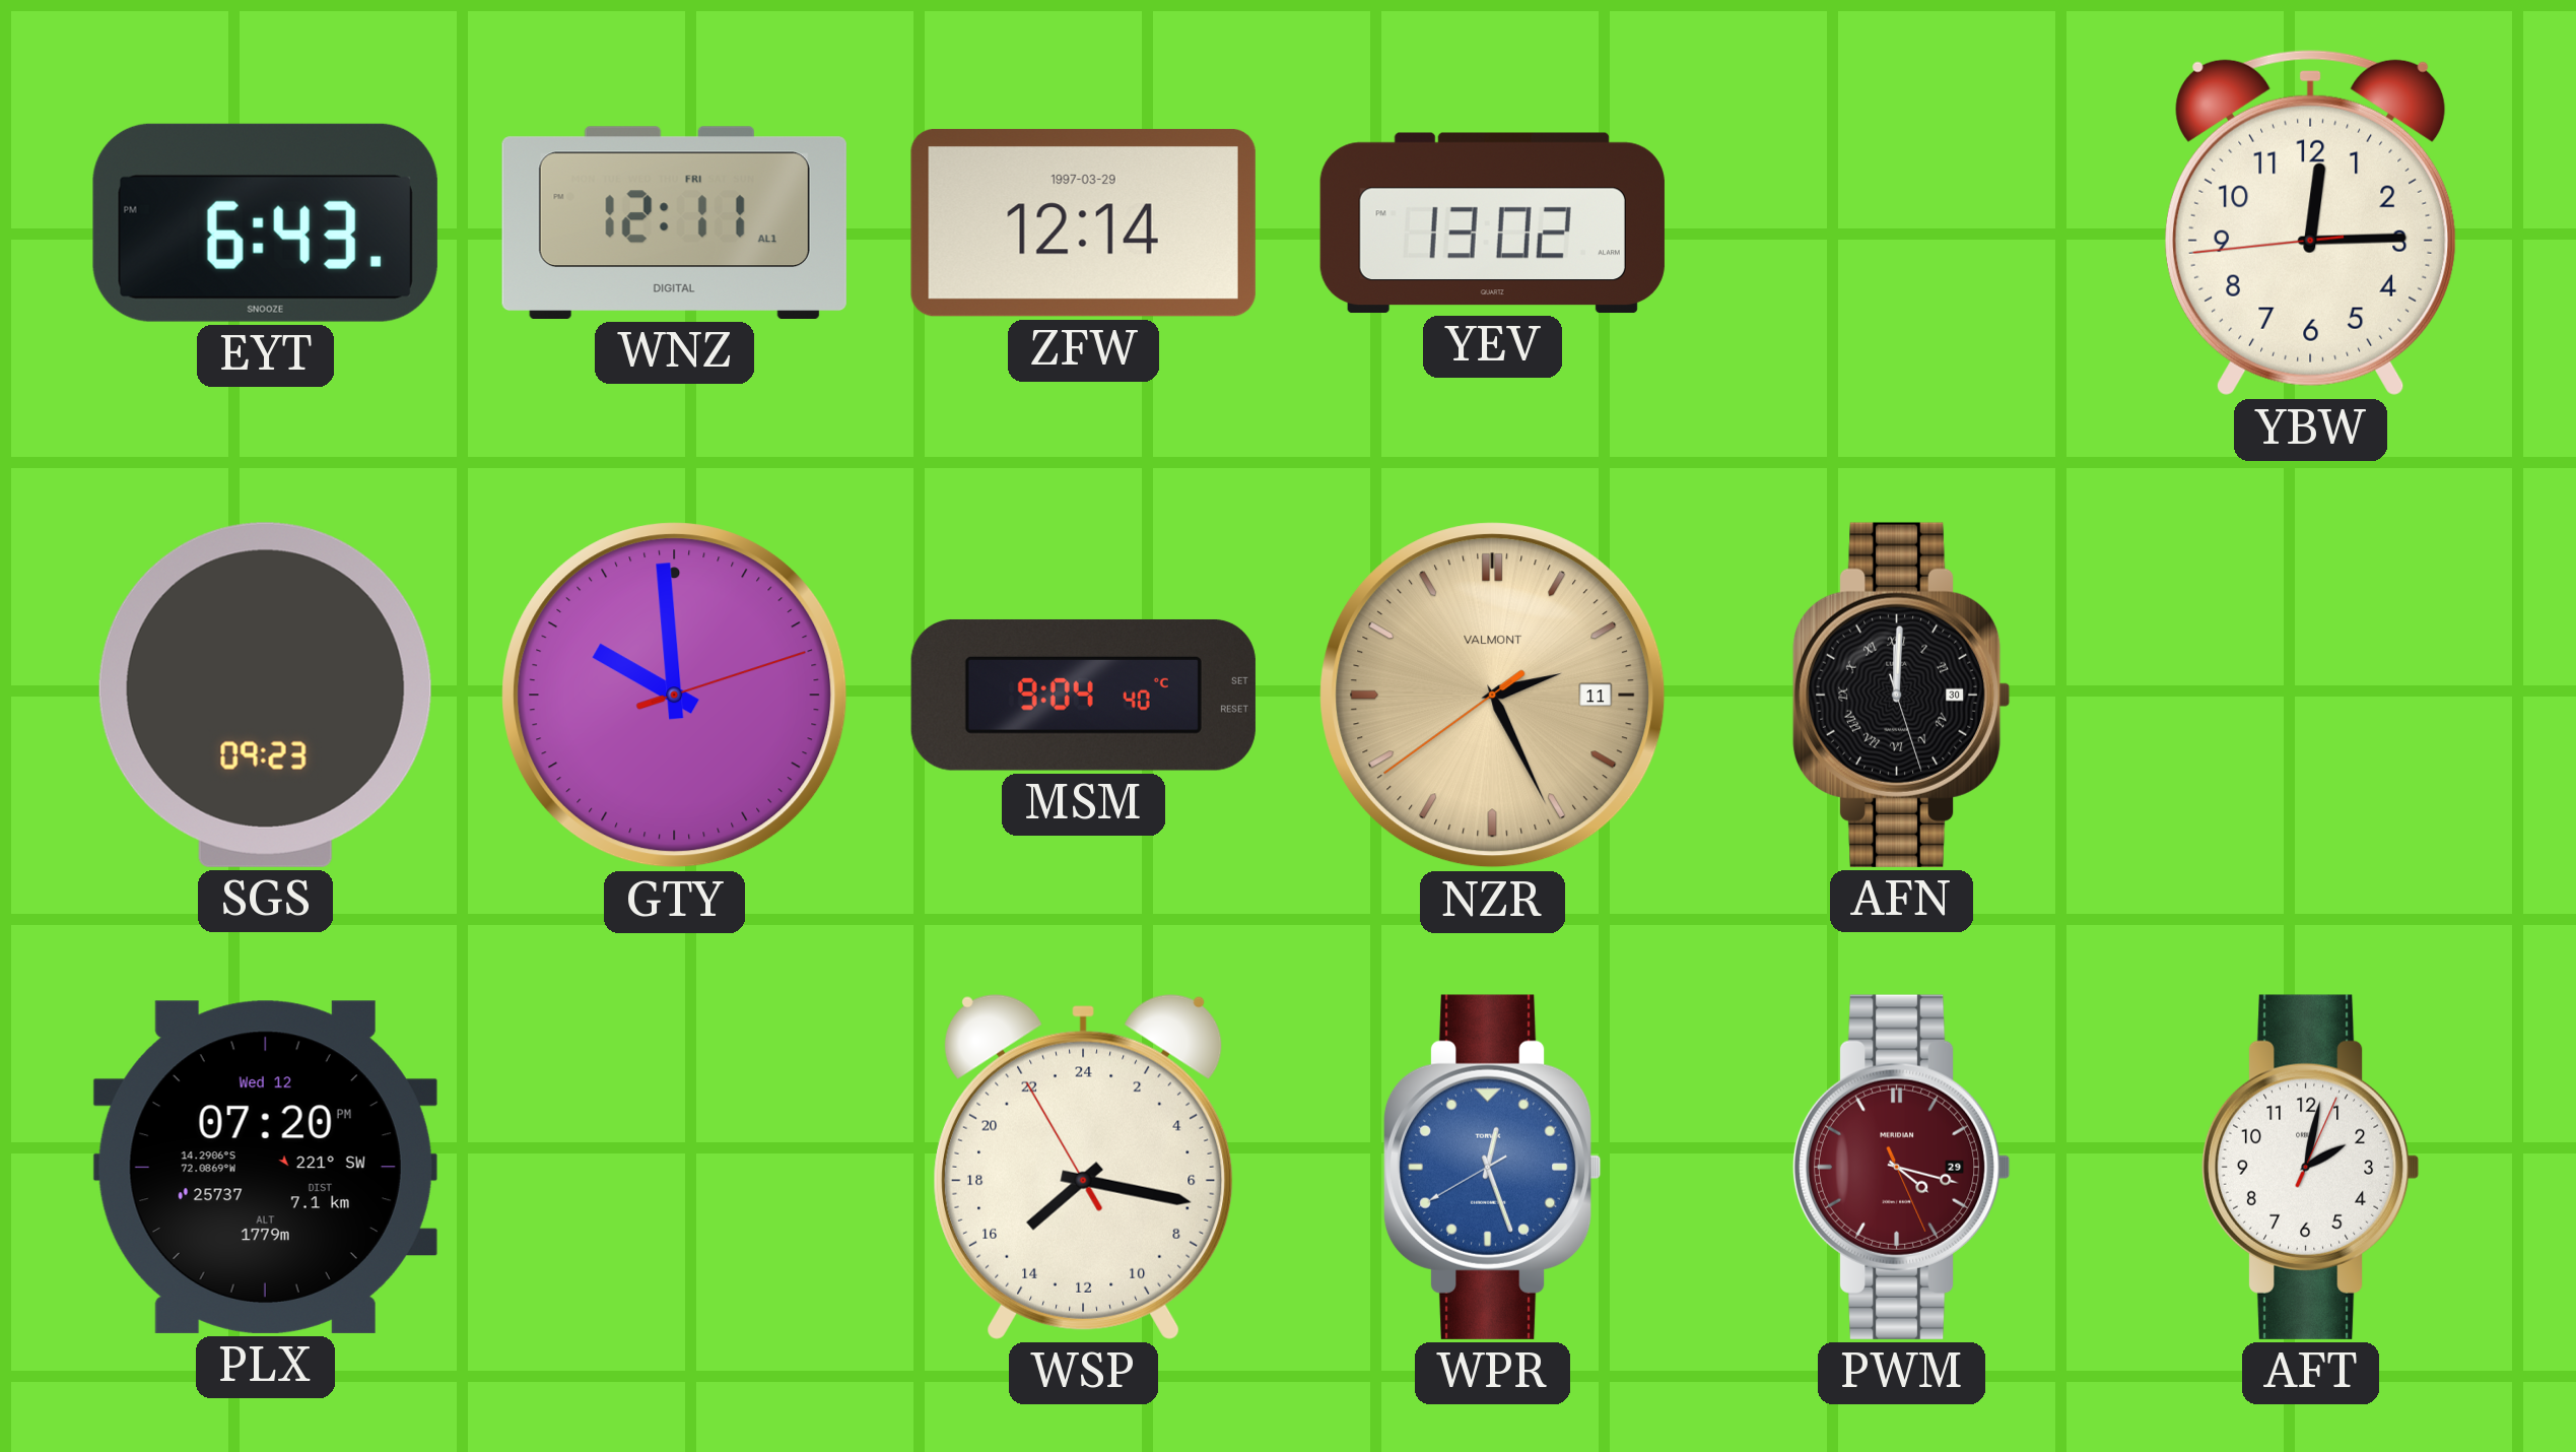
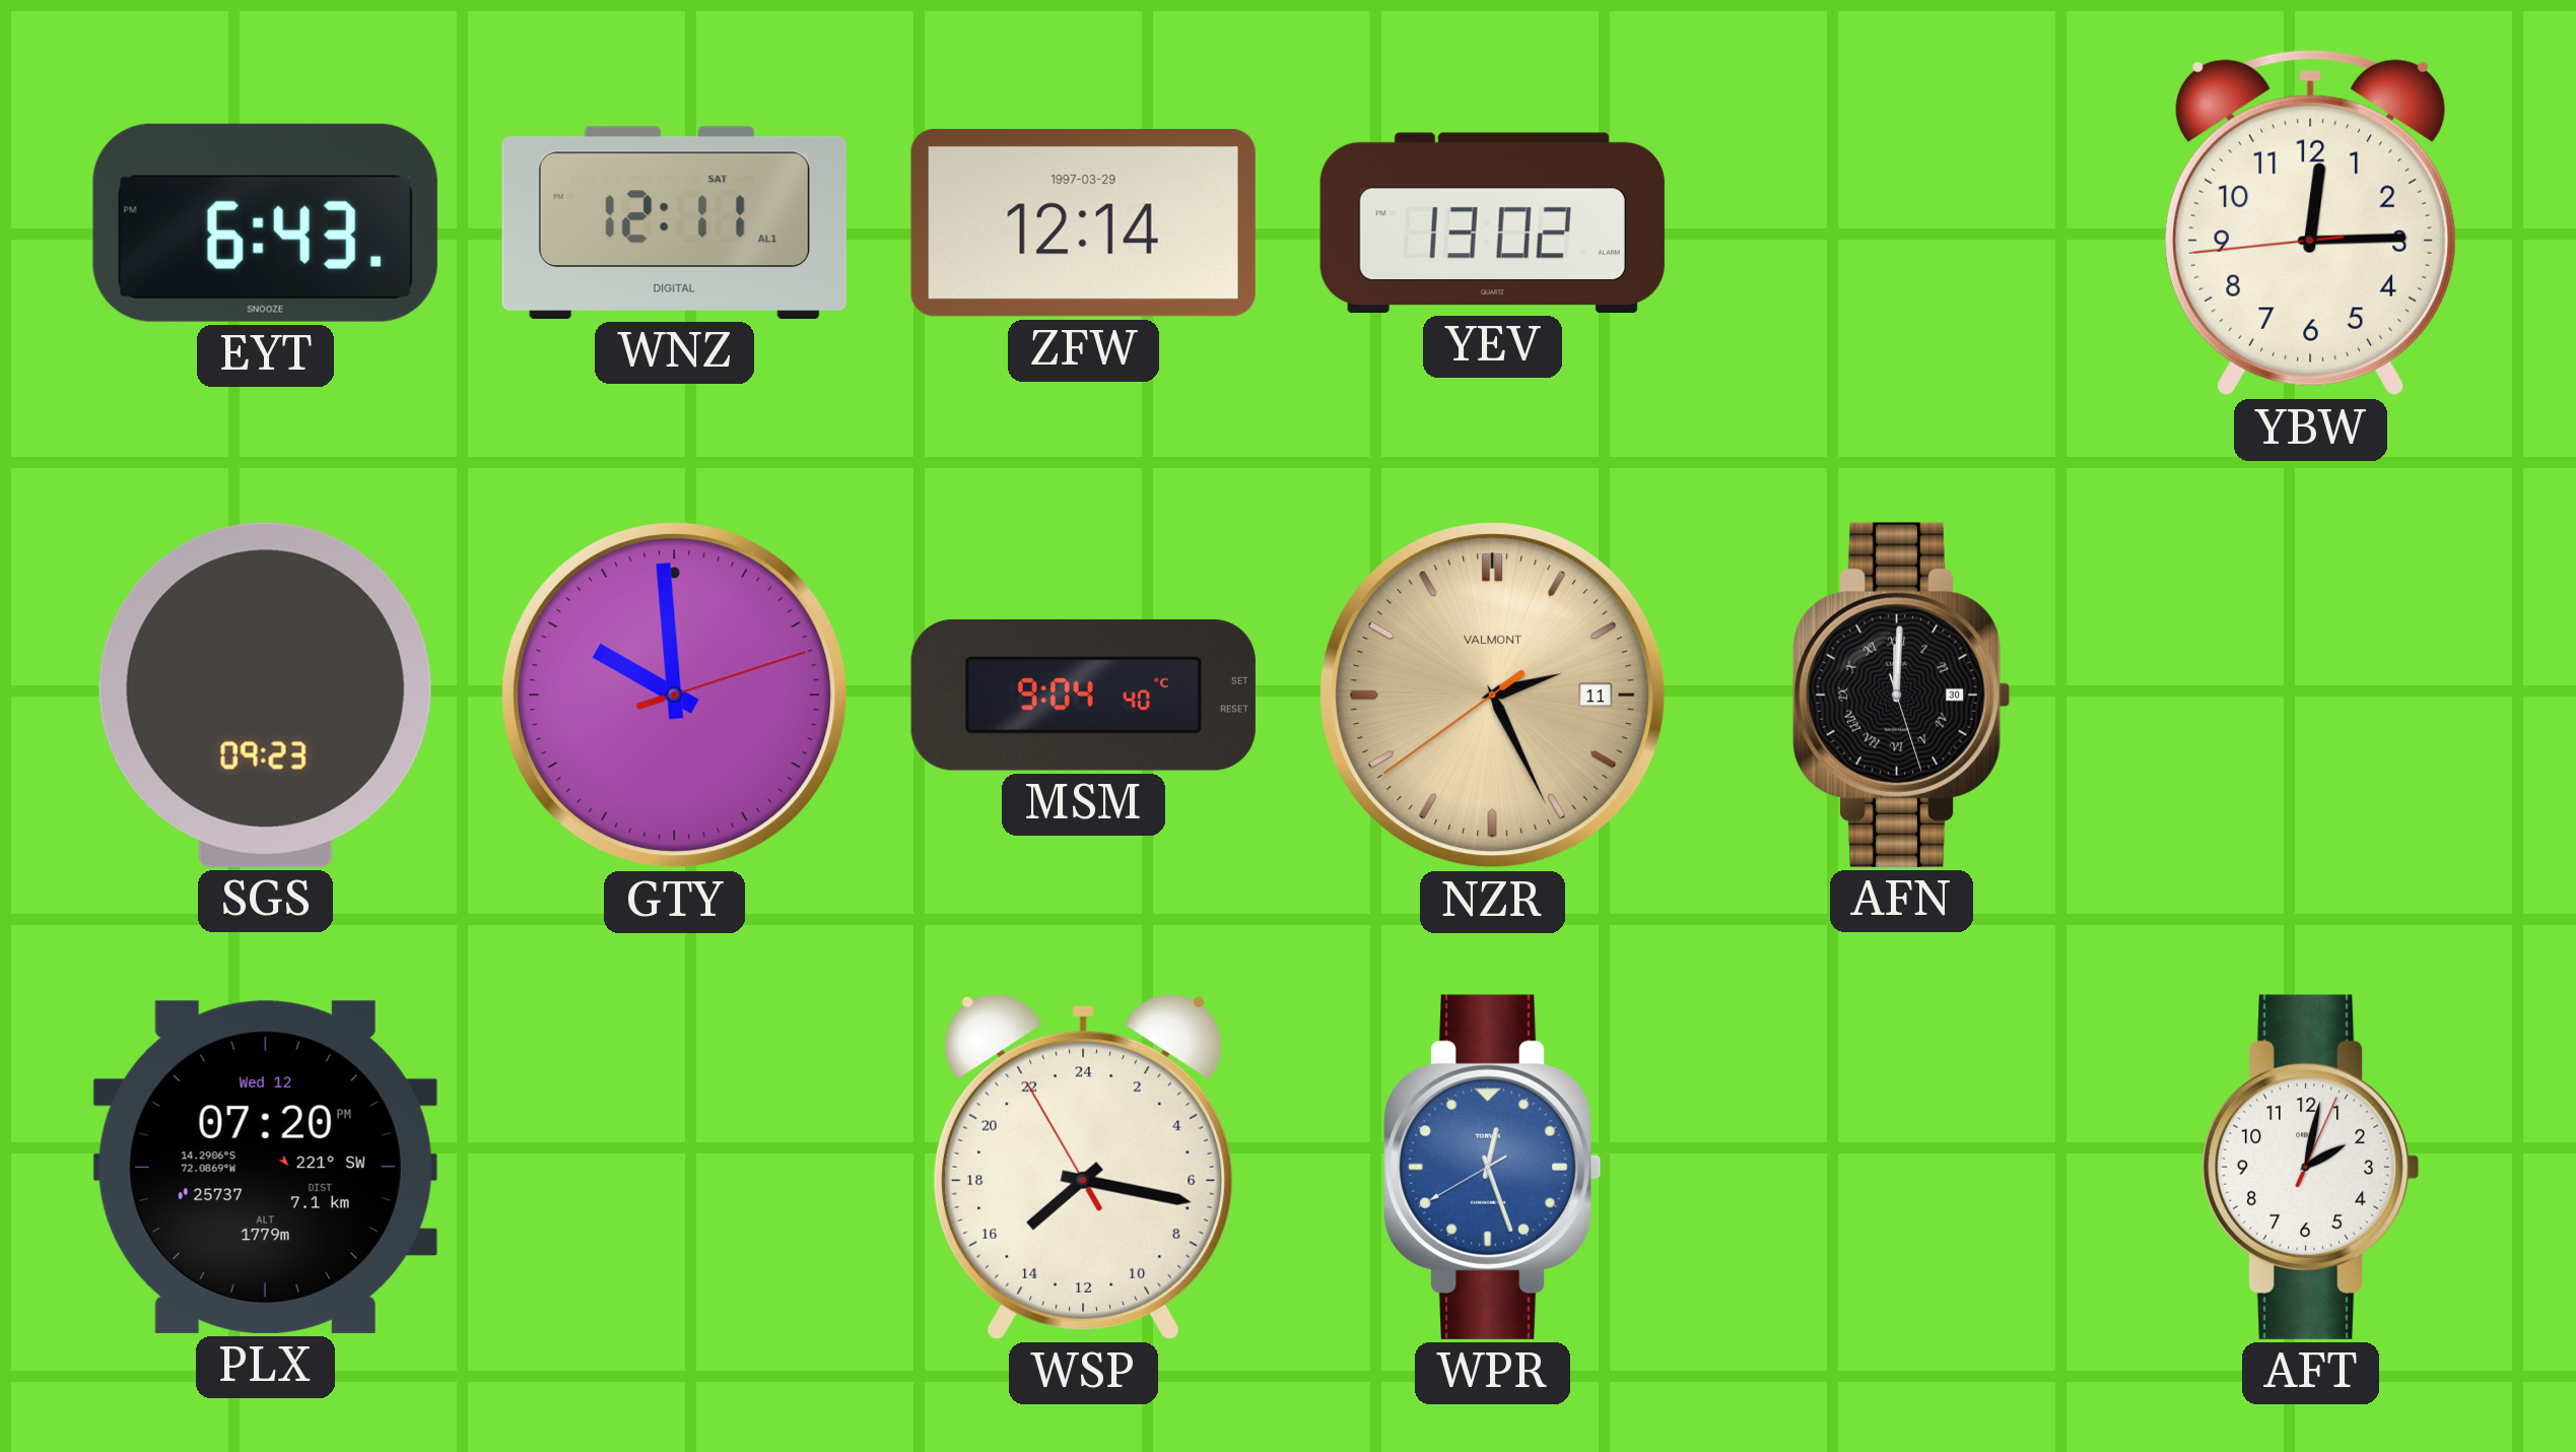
WNZ date: FRI -> SAT (674, 222)
PWM: 4:17 -> none (1901, 1167)
